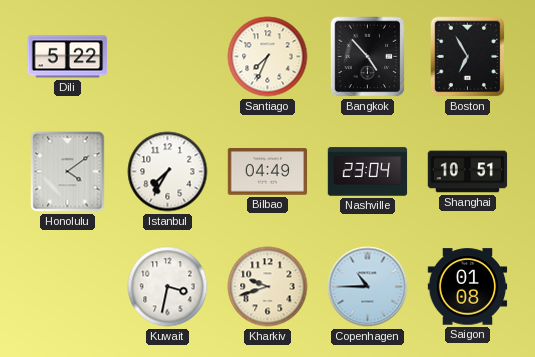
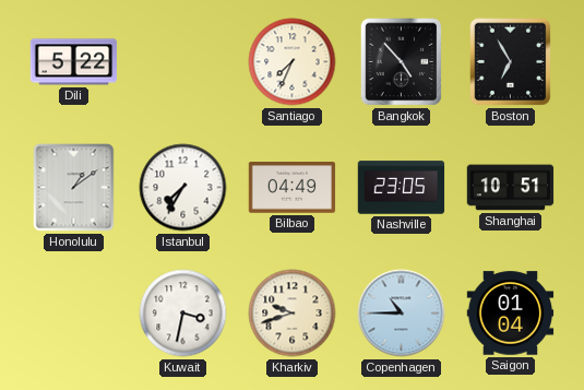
Honolulu: 4:09 -> 1:09 (74, 188)
Nashville: 23:04 -> 23:05 (402, 188)
Saigon: 01:08 -> 01:04 (511, 314)
